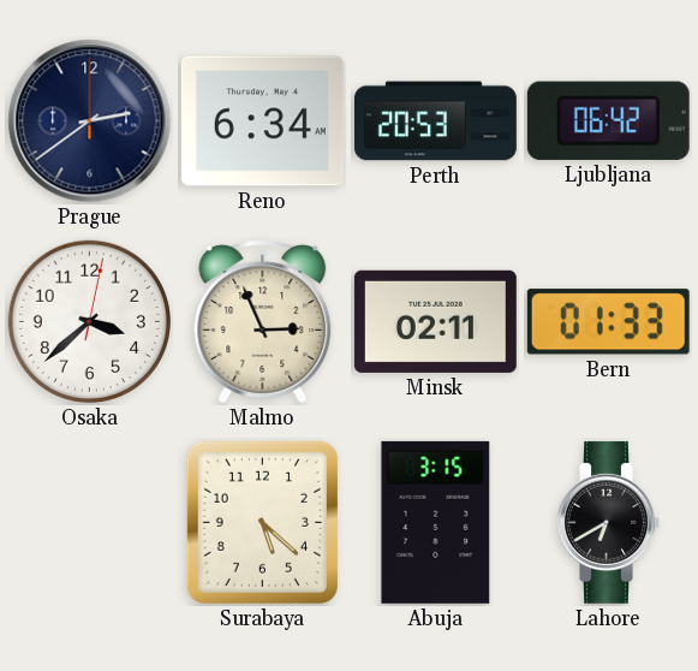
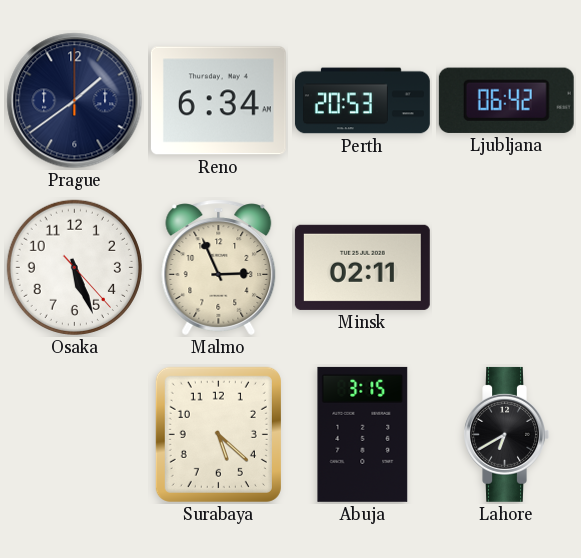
Prague: 2:39 -> 1:39 (75, 101)
Osaka: 3:38 -> 5:26 (74, 267)
Bern: 01:33 -> none (608, 322)
